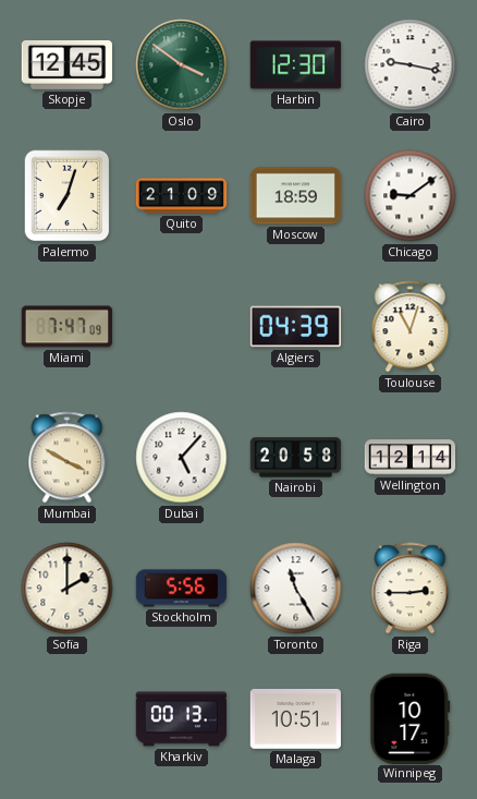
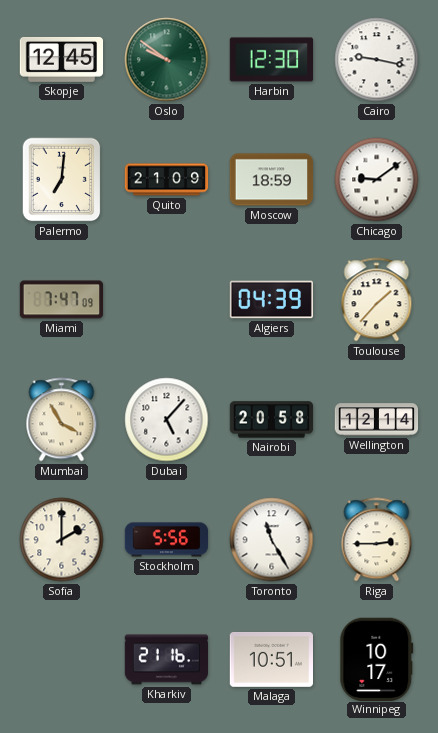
Oslo: 3:51 -> 9:51 (167, 60)
Palermo: 7:03 -> 7:01 (62, 180)
Toulouse: 11:03 -> 1:37 (377, 300)
Mumbai: 3:50 -> 3:55 (62, 420)
Kharkiv: 00:13 -> 21:16 (167, 660)
